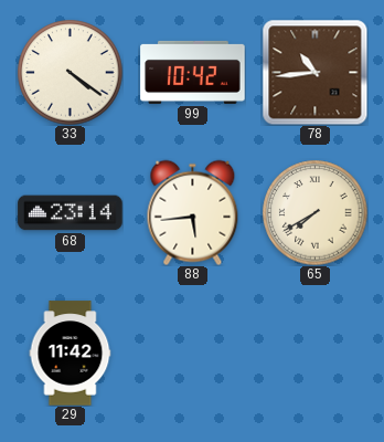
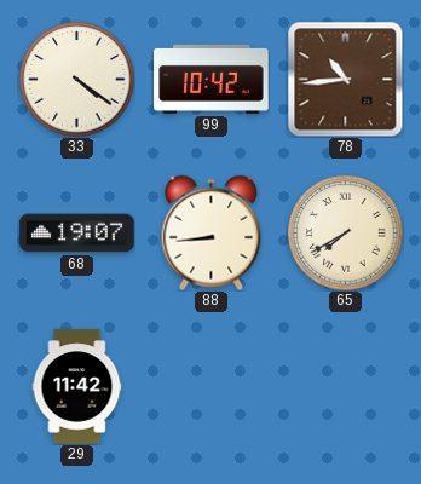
68: 23:14 -> 19:07 (77, 234)
88: 5:44 -> 8:44 (212, 232)
